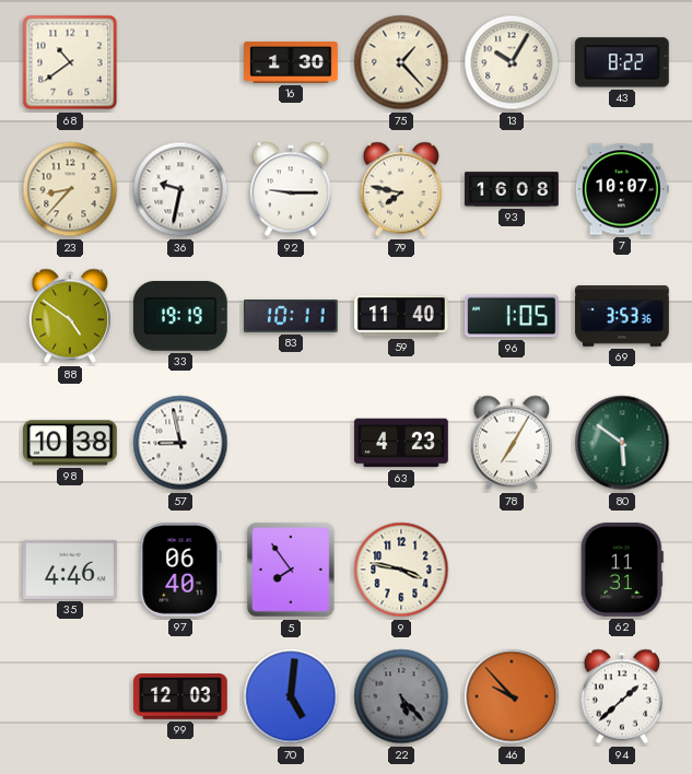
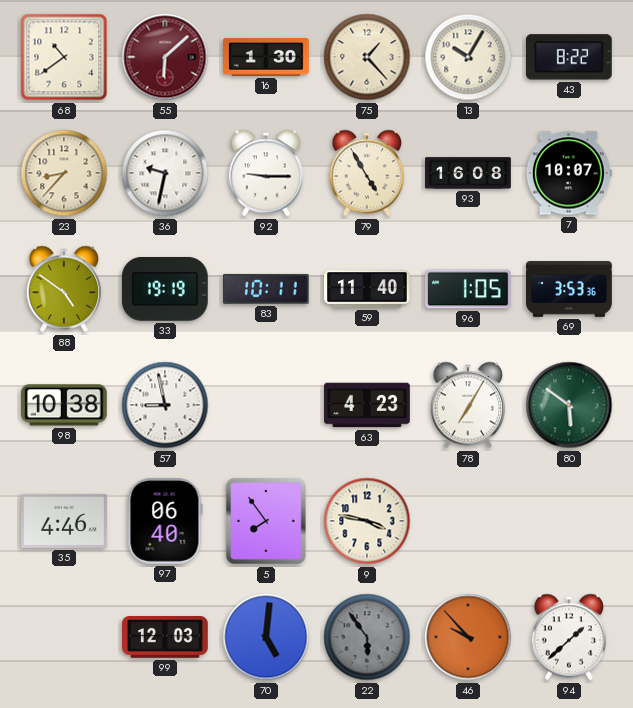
55: none -> 6:08 (165, 57)
79: 7:47 -> 4:55 (366, 173)
62: 11:31 -> none (622, 571)
22: 5:23 -> 5:54 (367, 637)
